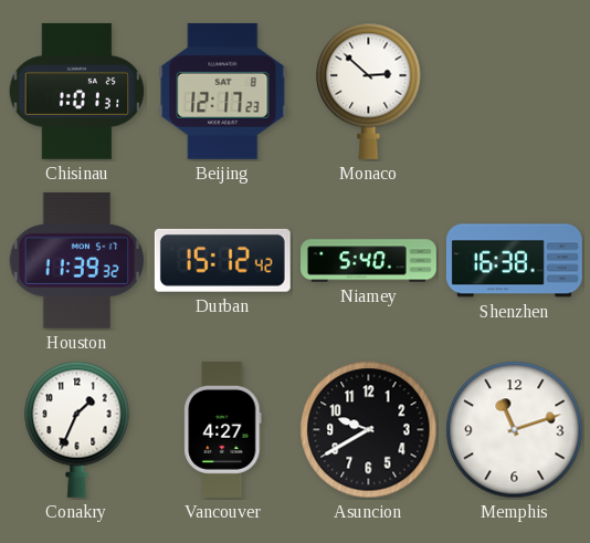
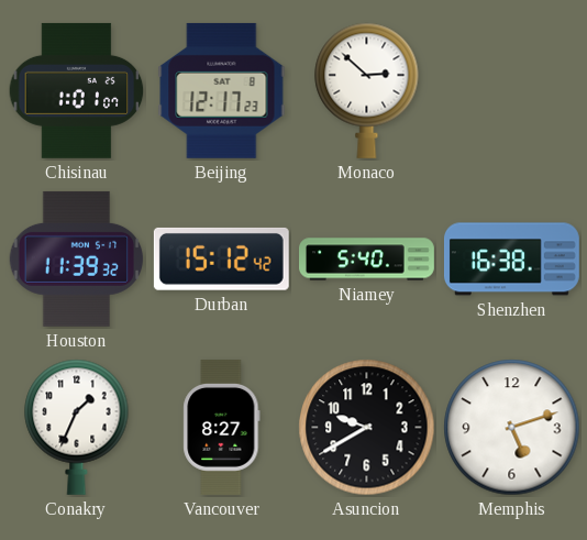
Chisinau: 1:01:31 -> 1:01:07 (77, 90)
Vancouver: 4:27 -> 8:27 (222, 427)
Memphis: 11:12 -> 5:12 (512, 428)
